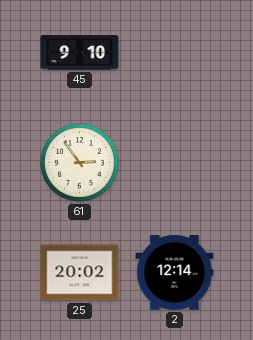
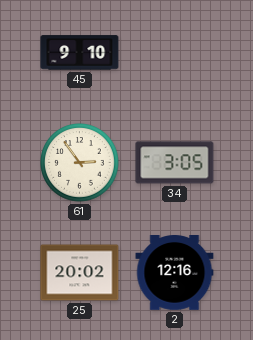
34: none -> 3:05 (175, 163)
2: 12:14 -> 12:16 (175, 273)
